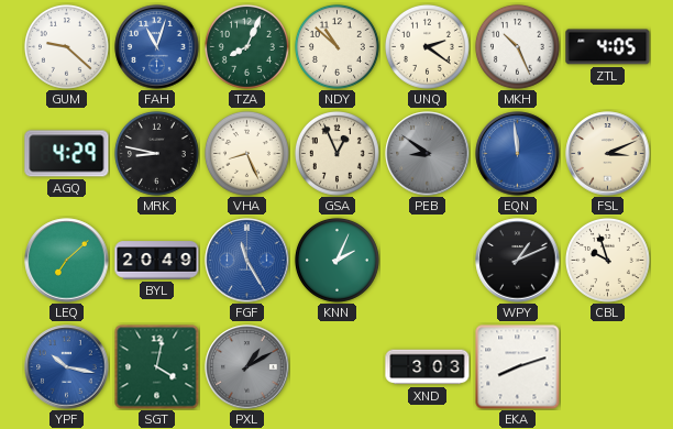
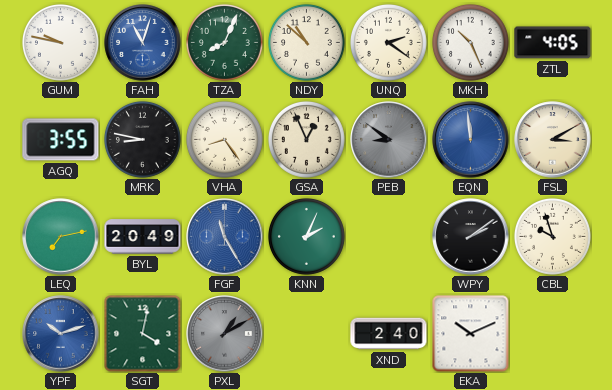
GUM: 9:22 -> 9:47 (60, 42)
AGQ: 4:29 -> 3:55 (61, 140)
VHA: 8:26 -> 8:24 (224, 139)
FSL: 3:11 -> 3:10 (553, 140)
LEQ: 7:08 -> 7:13 (61, 237)
WPY: 1:11 -> 2:09 (471, 237)
YPF: 10:17 -> 10:12 (61, 334)
XND: 3:03 -> 2:40 (389, 334)
EKA: 8:12 -> 10:11 (471, 334)
